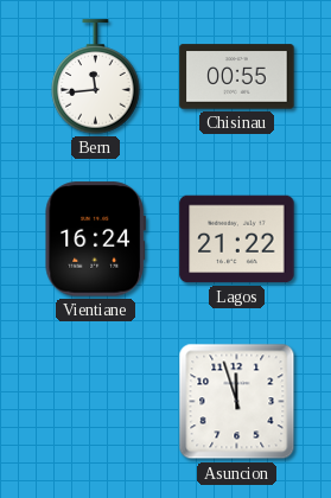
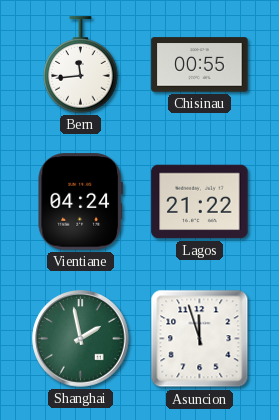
Vientiane: 16:24 -> 04:24 (80, 202)
Shanghai: none -> 1:58 (81, 339)
